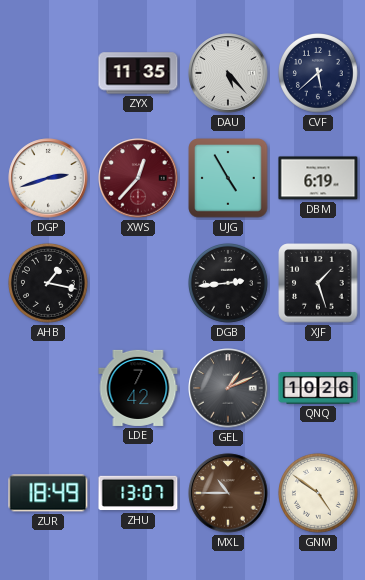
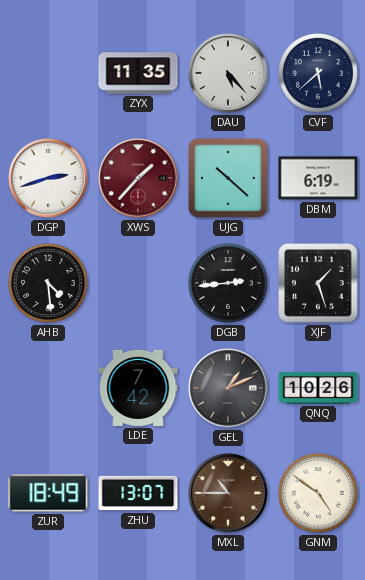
XWS: 12:37 -> 1:37 (138, 178)
UJG: 4:55 -> 10:22 (228, 178)
AHB: 1:17 -> 4:29 (49, 284)
